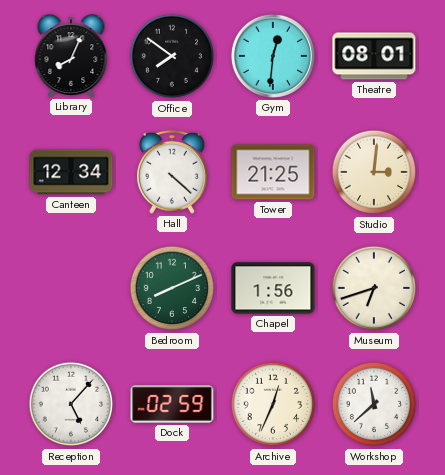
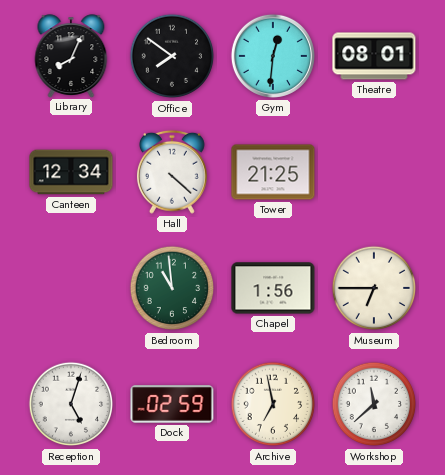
Studio: 3:01 -> none (374, 172)
Bedroom: 8:11 -> 10:59 (172, 288)
Museum: 6:42 -> 6:45 (374, 288)
Reception: 5:07 -> 5:03 (71, 404)
Archive: 12:34 -> 6:58 (273, 404)
